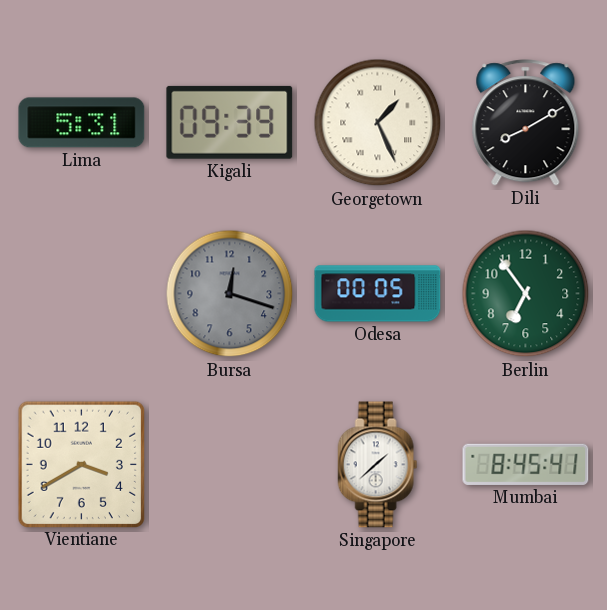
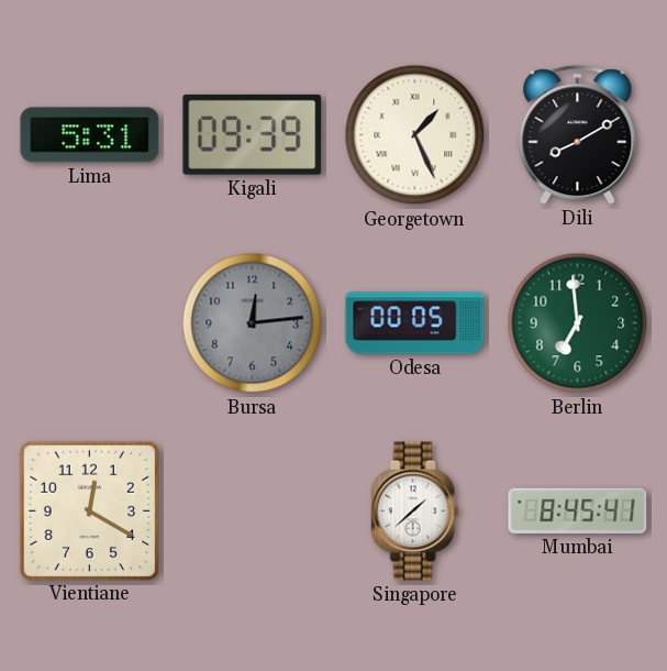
Bursa: 12:18 -> 12:14 (253, 323)
Berlin: 6:54 -> 6:59 (578, 323)
Vientiane: 3:40 -> 12:20 (89, 510)
